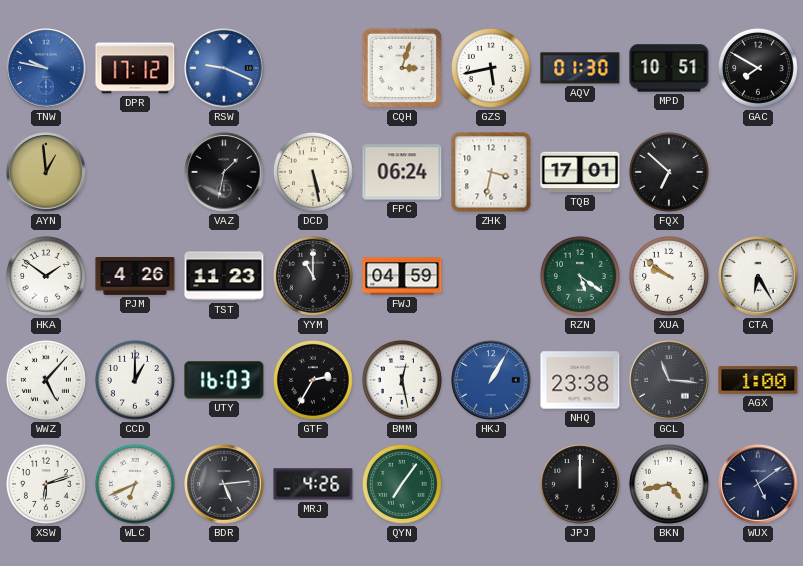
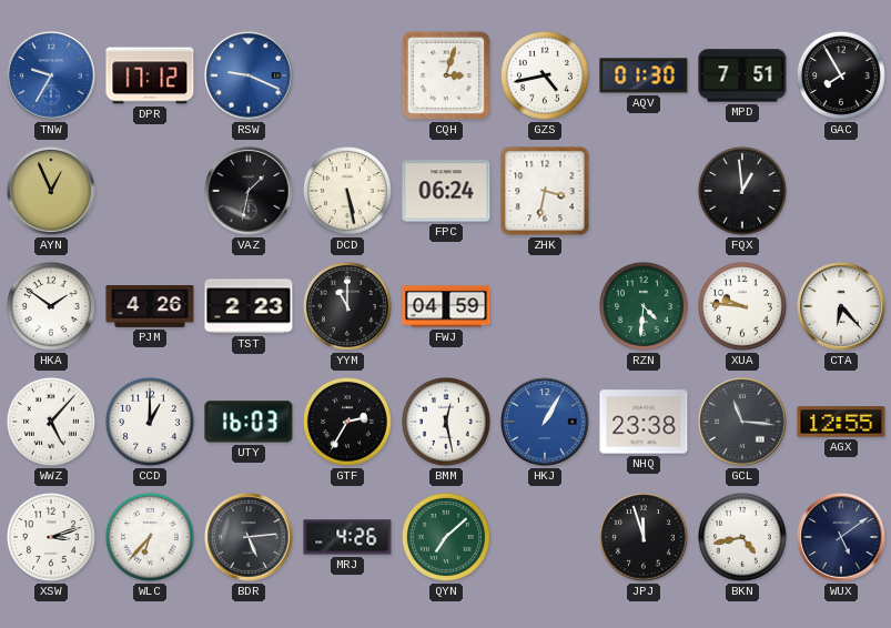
TNW: 9:47 -> 9:35 (51, 75)
GZS: 5:43 -> 4:43 (545, 75)
MPD: 10:51 -> 7:51 (742, 75)
GAC: 7:50 -> 7:55 (841, 75)
AYN: 12:59 -> 12:56 (51, 191)
TQB: 17:01 -> none (580, 172)
FQX: 6:52 -> 12:59 (742, 191)
TST: 11:23 -> 2:23 (249, 306)
RZN: 5:21 -> 4:31 (644, 306)
XUA: 9:51 -> 9:46 (742, 306)
CTA: 6:25 -> 6:23 (841, 306)
AGX: 1:00 -> 12:55 (841, 422)
XSW: 6:12 -> 3:12 (51, 537)
WLC: 6:41 -> 6:37 (150, 537)
QYN: 7:06 -> 7:08 (446, 537)
JPJ: 12:00 -> 11:57 (644, 537)
